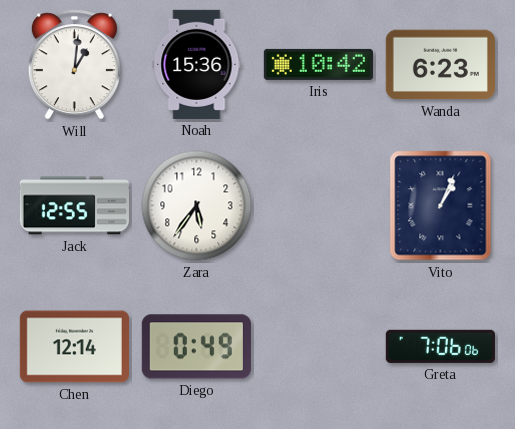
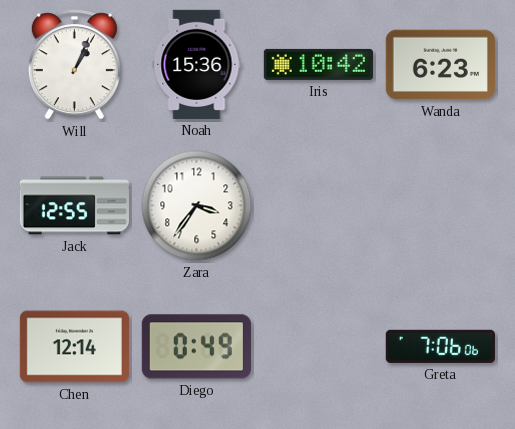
Will: 1:01 -> 1:04 (74, 65)
Zara: 5:36 -> 3:36 (197, 206)
Vito: 1:04 -> none (441, 206)
